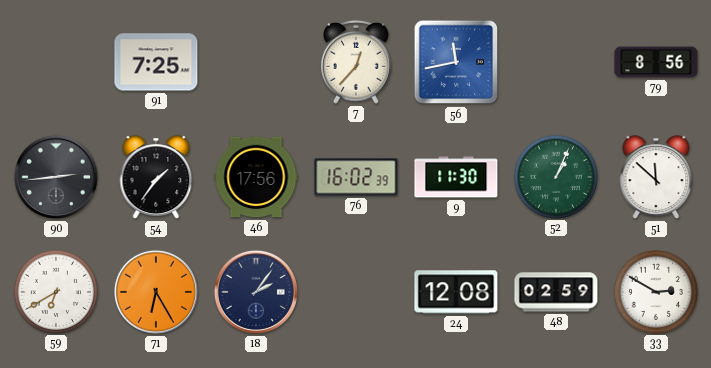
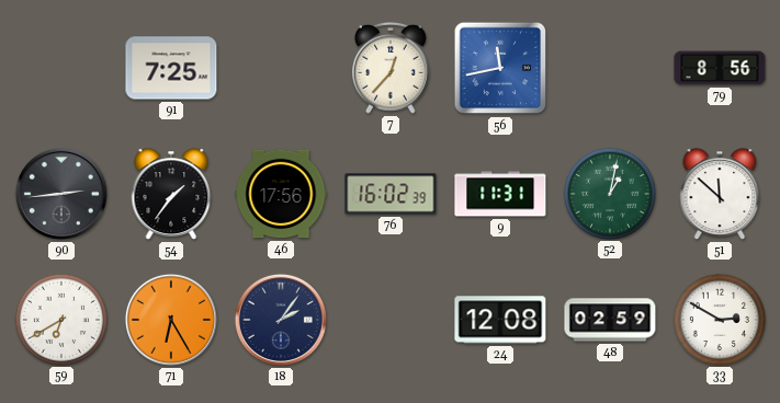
9: 11:30 -> 11:31 (500, 194)
52: 1:04 -> 1:02 (609, 193)
